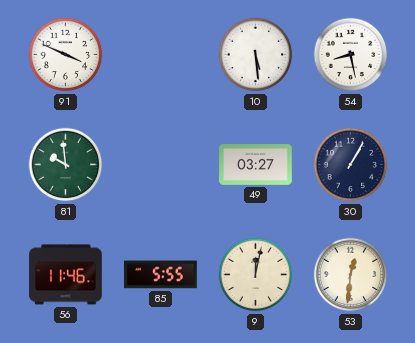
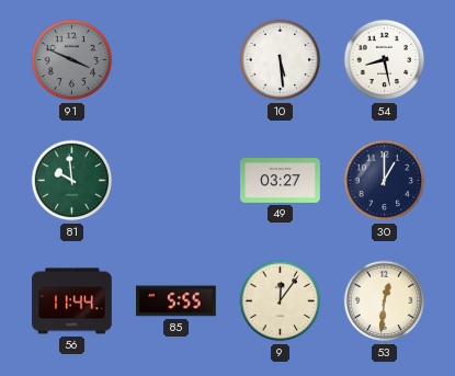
91 dial: white -> grey (72, 60)
30: 1:05 -> 1:00 (385, 181)
56: 11:46 -> 11:44 (72, 301)
9: 12:02 -> 12:06 (281, 301)
